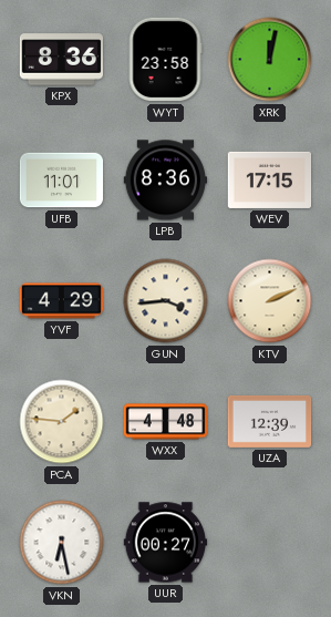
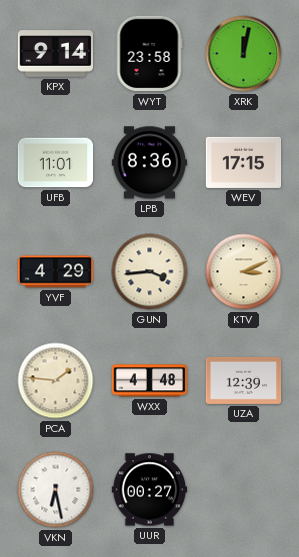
KPX: 8:36 -> 9:14 (55, 54)
KTV: 2:11 -> 3:11 (244, 272)
